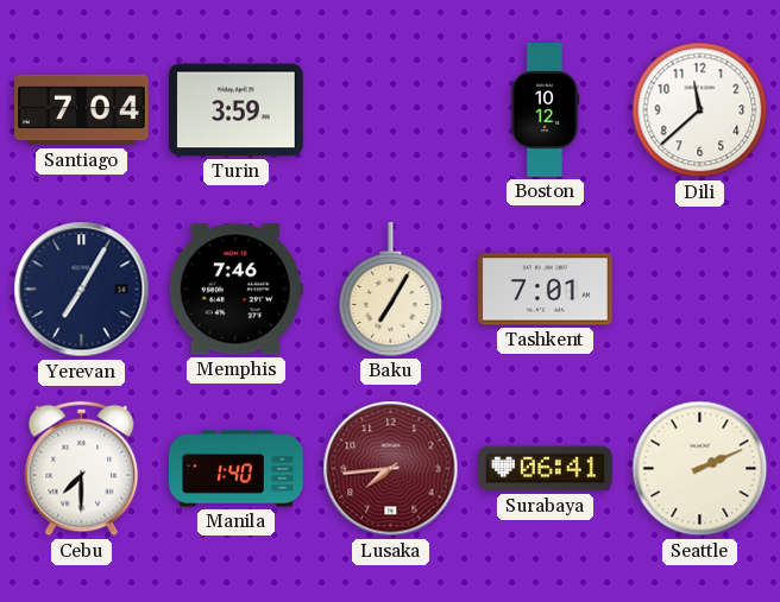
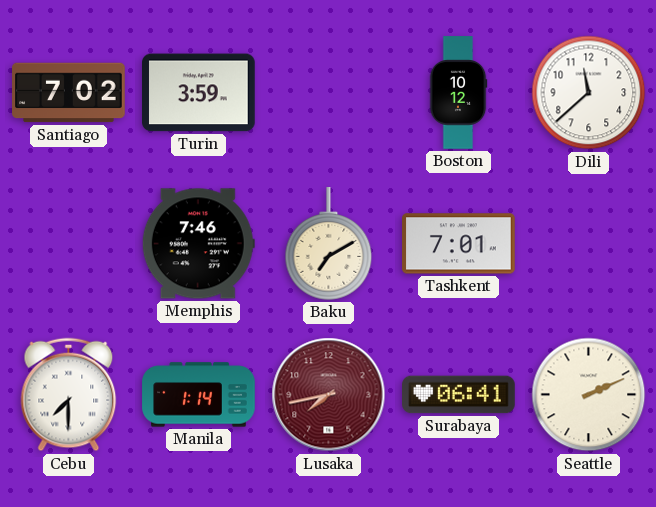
Santiago: 7:04 -> 7:02 (69, 93)
Yerevan: 7:05 -> none (82, 290)
Baku: 7:05 -> 7:10 (329, 244)
Manila: 1:40 -> 1:14 (199, 395)
Lusaka: 7:44 -> 7:43 (329, 395)
